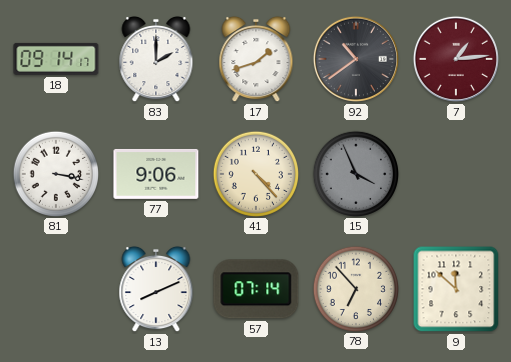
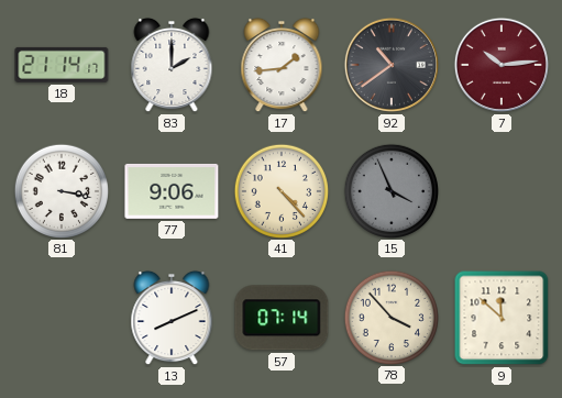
18: 09:14 -> 21:14 (62, 65)
17: 1:42 -> 1:44 (282, 65)
7: 1:14 -> 10:14 (502, 65)
78: 6:53 -> 3:53 (390, 317)
